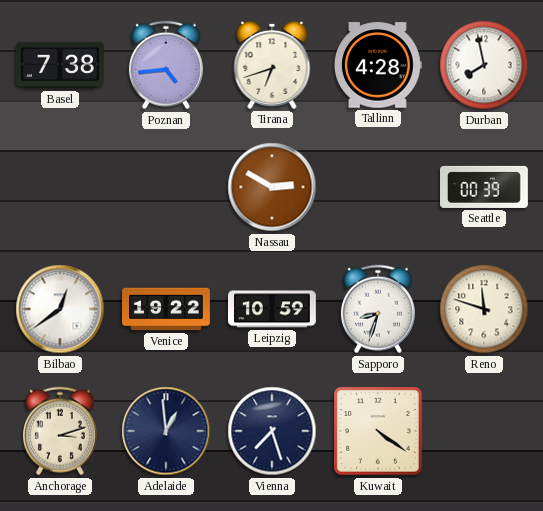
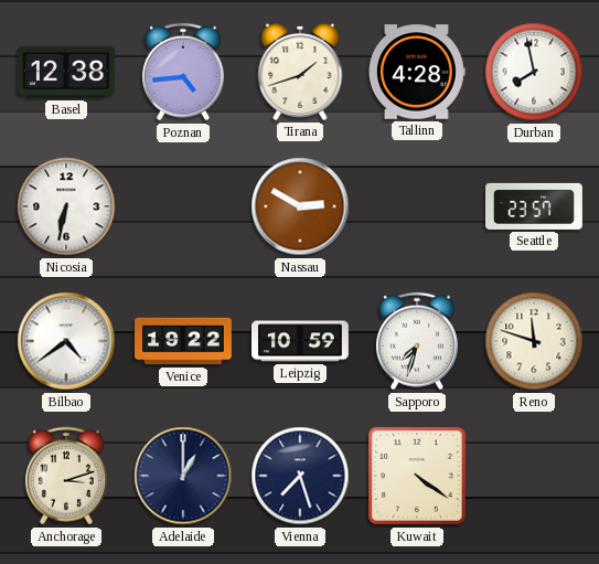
Basel: 7:38 -> 12:38 (66, 72)
Tirana: 6:42 -> 1:42 (300, 72)
Nicosia: none -> 6:32 (66, 206)
Seattle: 00:39 -> 23:57 (535, 206)
Bilbao: 12:39 -> 4:39 (66, 341)
Sapporo: 8:33 -> 7:33 (417, 341)
Adelaide: 12:59 -> 1:00 (183, 476)
